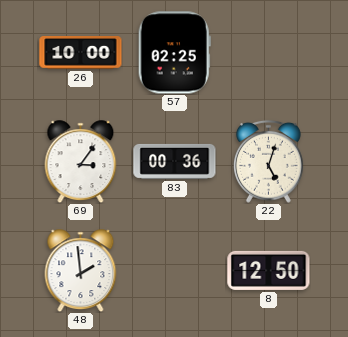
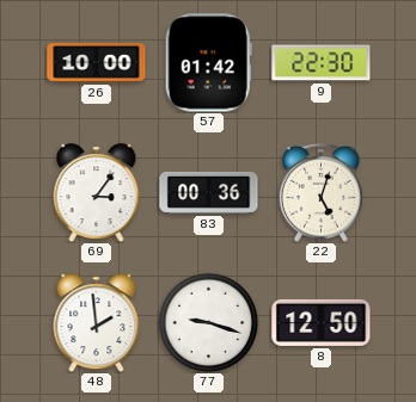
57: 02:25 -> 01:42 (208, 63)
9: none -> 22:30 (322, 63)
77: none -> 9:18 (208, 322)
